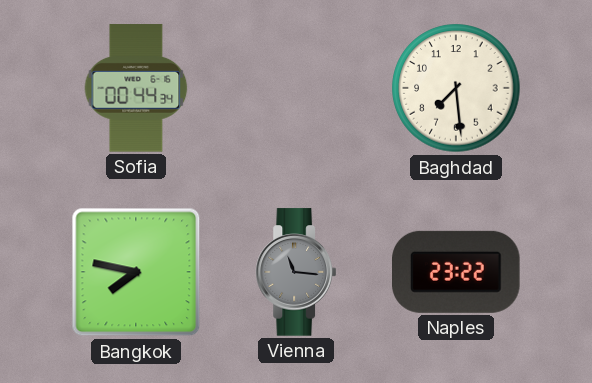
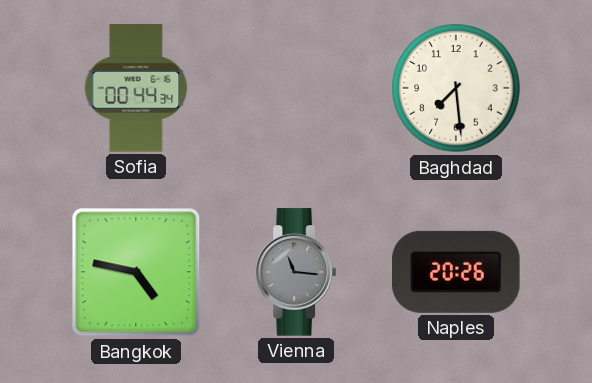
Bangkok: 7:47 -> 4:47 (136, 272)
Naples: 23:22 -> 20:26 (457, 272)
